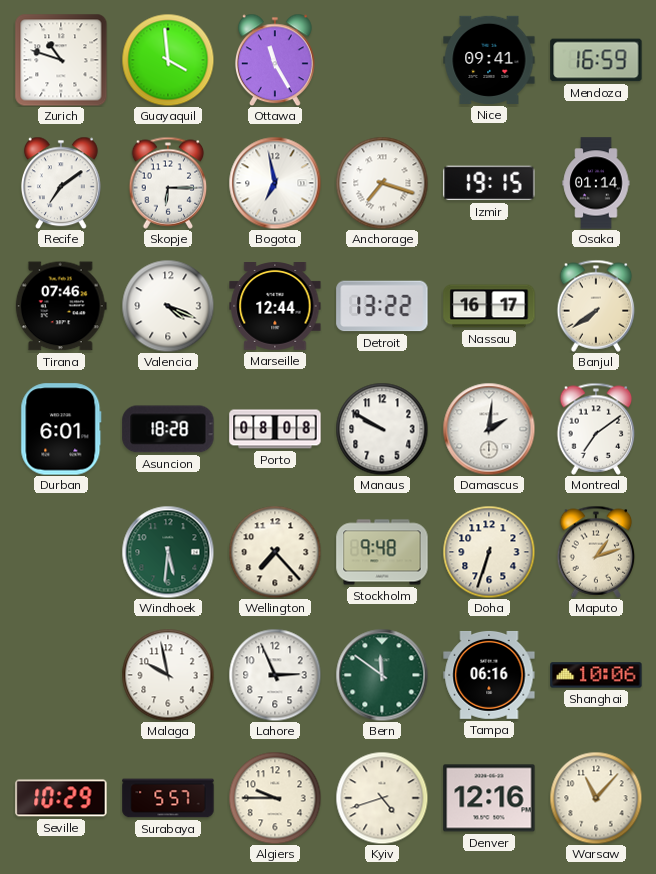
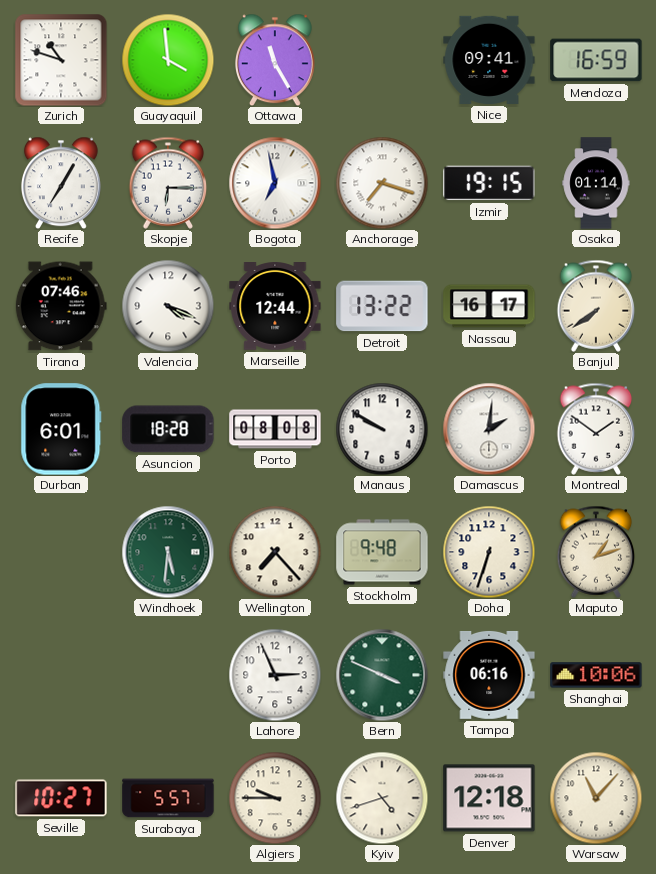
Recife: 7:09 -> 7:05 (61, 183)
Montreal: 7:09 -> 1:51 (596, 429)
Malaga: 9:58 -> none (168, 675)
Bern: 11:51 -> 3:49 (382, 675)
Seville: 10:29 -> 10:27 (61, 798)
Denver: 12:16 -> 12:18 (489, 798)
